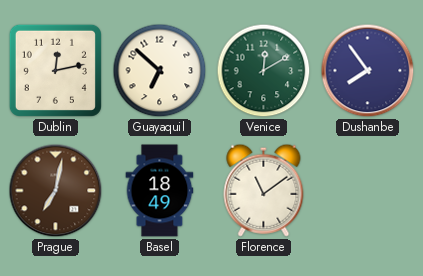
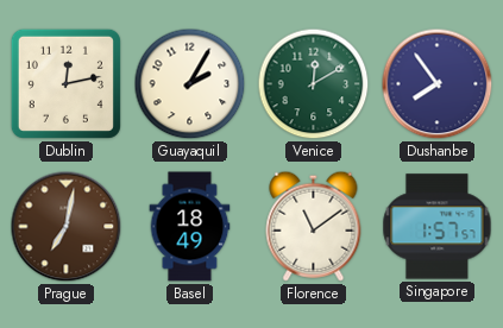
Guayaquil: 6:52 -> 2:05 (190, 84)
Singapore: none -> 1:57 (438, 227)
